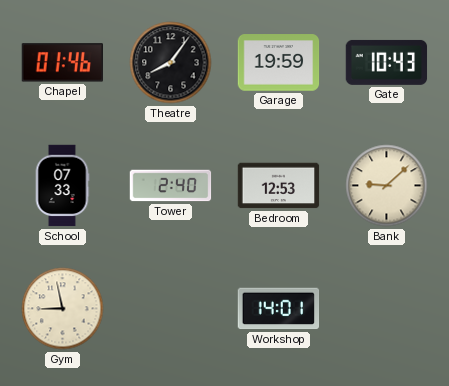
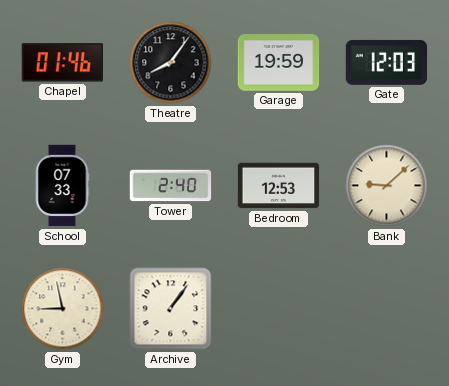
Gate: 10:43 -> 12:03 (387, 62)
Archive: none -> 1:06 (171, 309)
Workshop: 14:01 -> none (279, 309)
